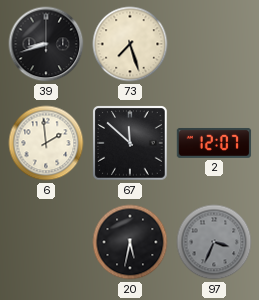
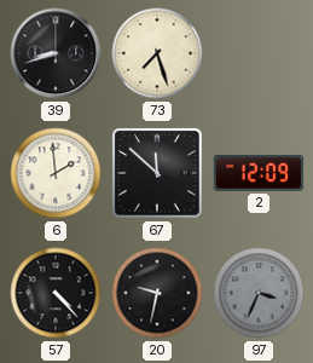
2: 12:07 -> 12:09 (259, 173)
57: none -> 4:23 (56, 293)
20: 5:32 -> 9:32 (157, 293)
